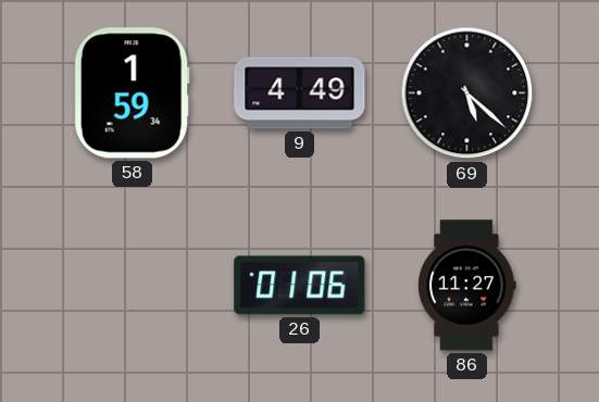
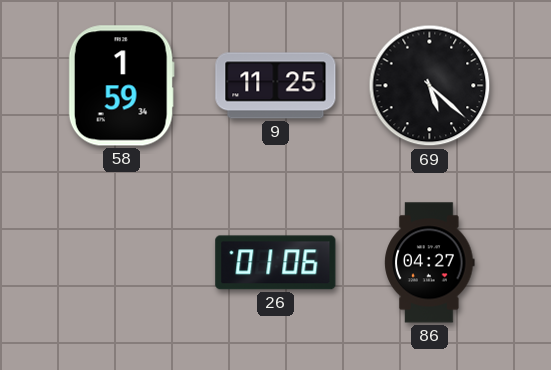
9: 4:49 -> 11:25 (276, 86)
86: 11:27 -> 04:27 (430, 263)
